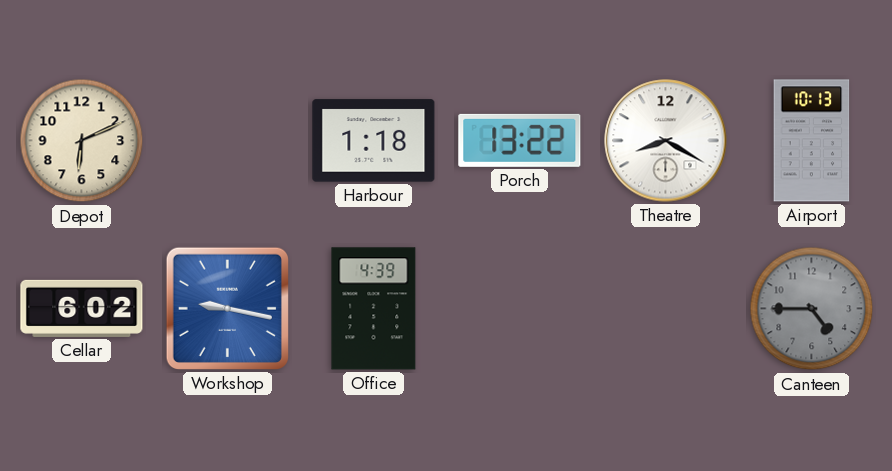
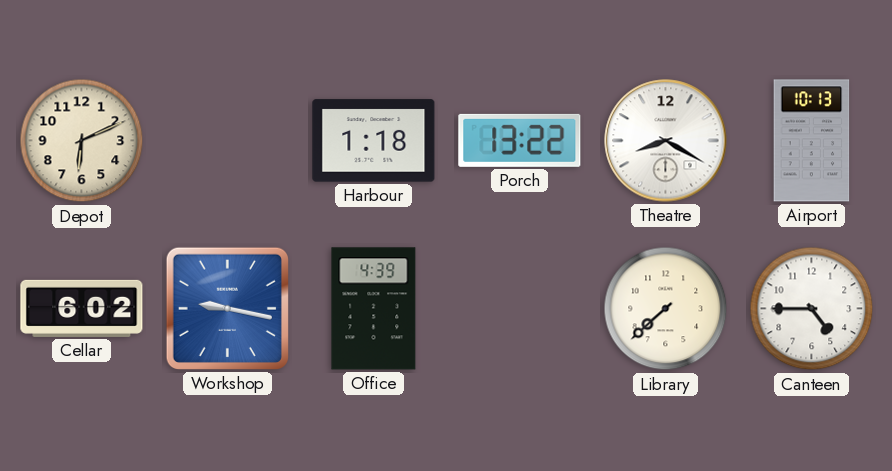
Library: none -> 7:38 (666, 309)
Canteen dial: grey -> white (812, 309)
